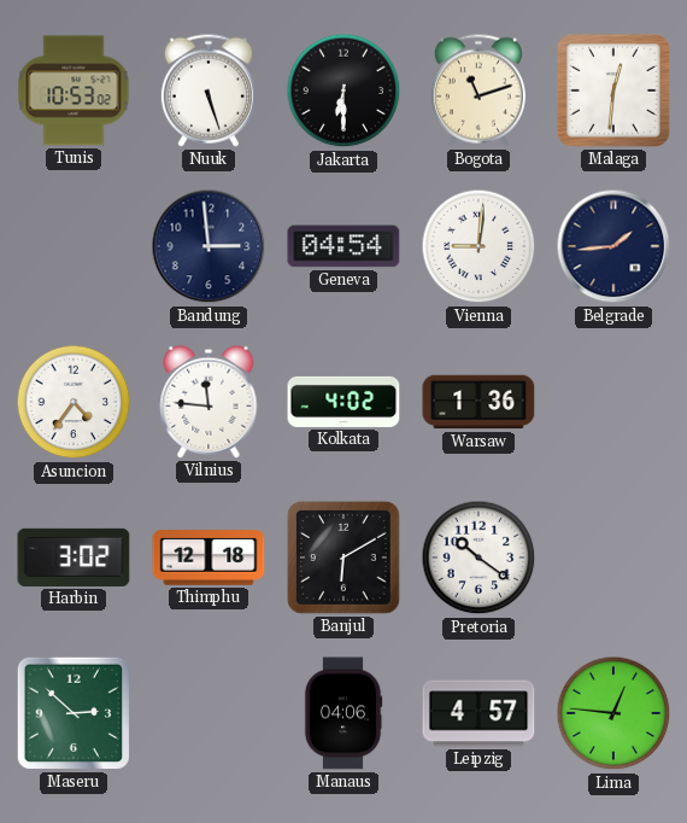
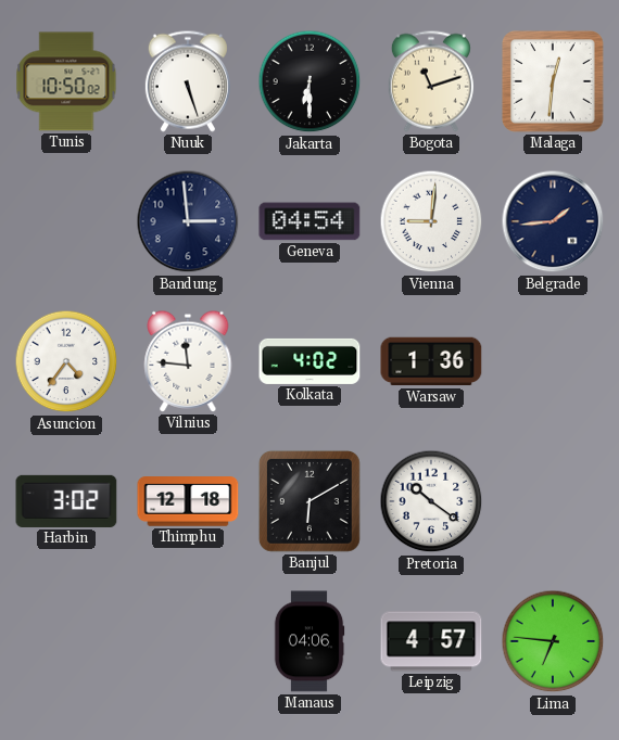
Tunis: 10:53 -> 10:50 (66, 81)
Maseru: 2:52 -> none (74, 713)
Lima: 12:46 -> 6:46 (553, 641)
